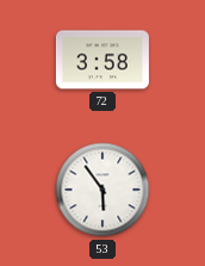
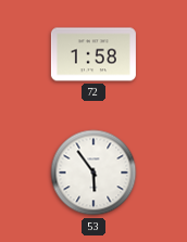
72: 3:58 -> 1:58 (93, 54)
